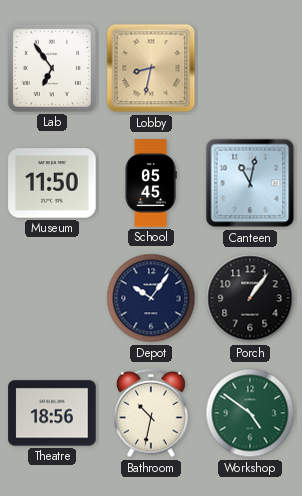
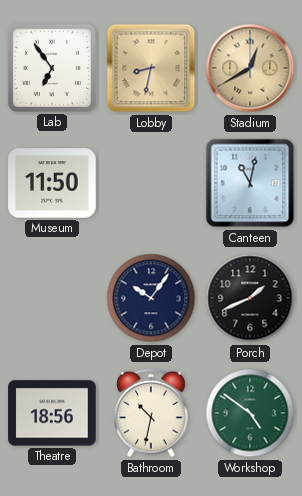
Stadium: none -> 12:40 (250, 68)
School: 05:45 -> none (151, 183)
Porch: 1:06 -> 1:41 (250, 298)
